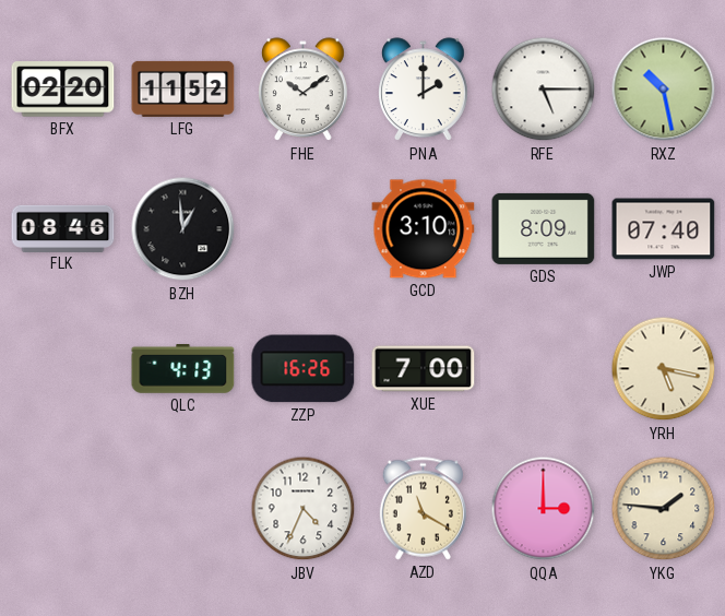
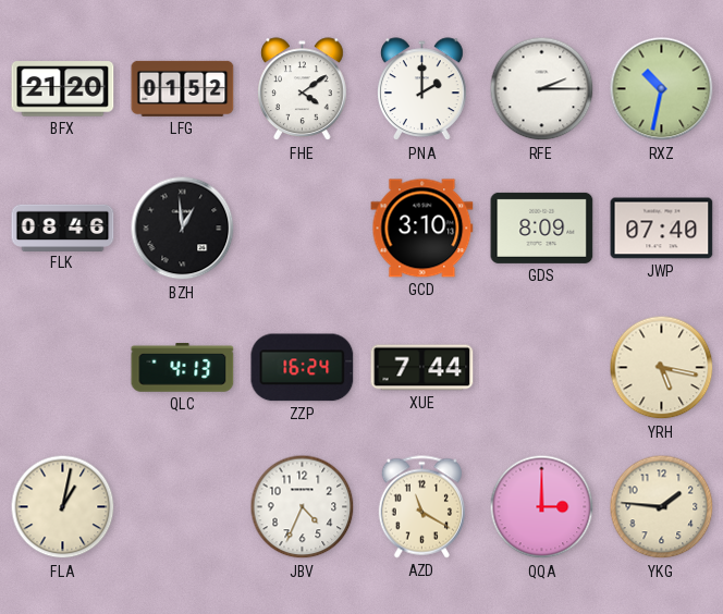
BFX: 02:20 -> 21:20 (63, 89)
LFG: 11:52 -> 01:52 (183, 88)
FHE: 10:09 -> 4:09 (303, 89)
RFE: 5:15 -> 2:15 (542, 89)
RXZ: 10:28 -> 10:32 (662, 89)
ZZP: 16:26 -> 16:24 (303, 368)
XUE: 7:00 -> 7:44 (422, 368)
FLA: none -> 1:02 (63, 507)
